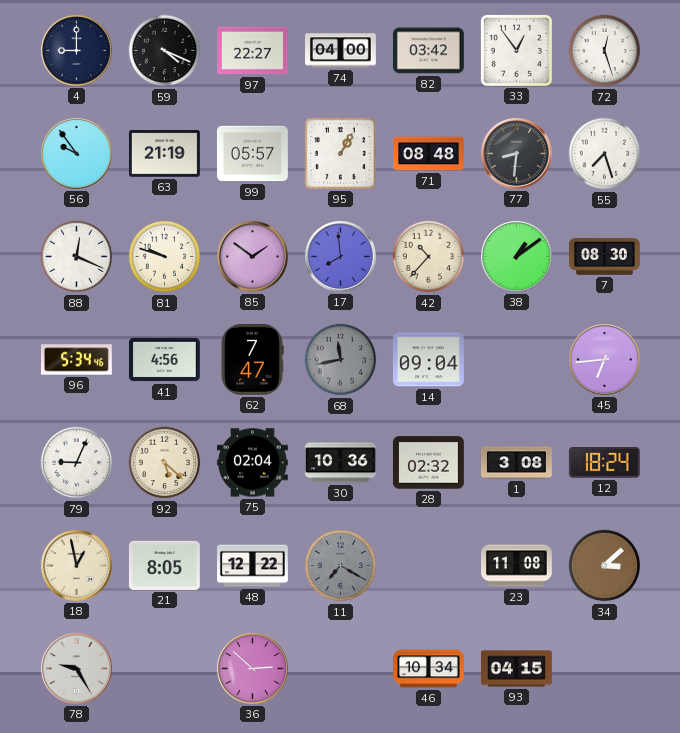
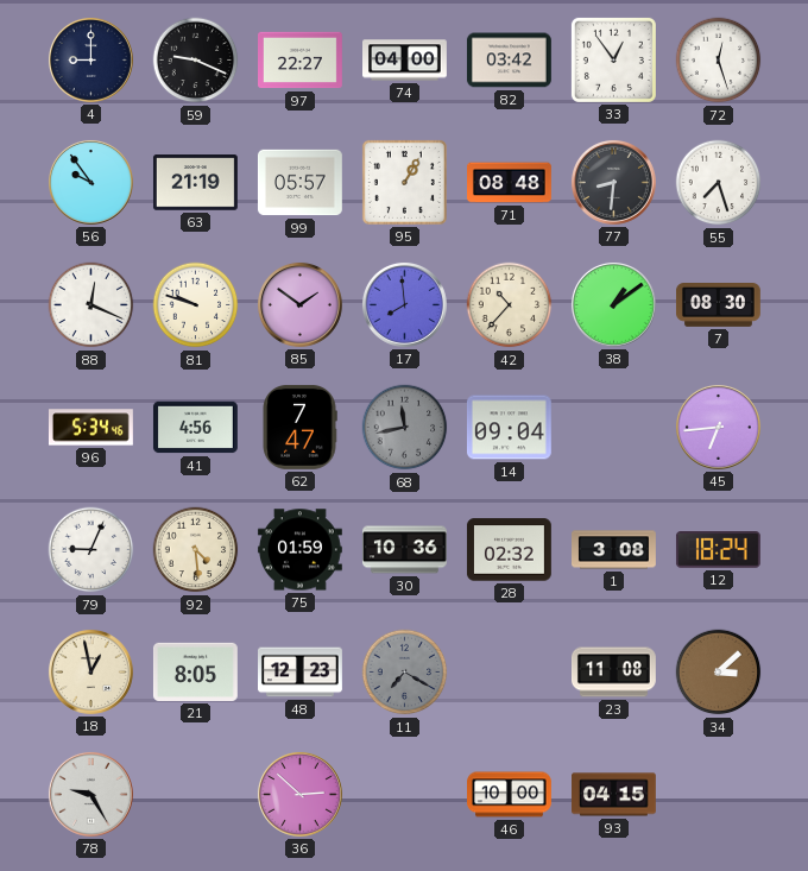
59: 4:19 -> 9:19 (196, 61)
92: 5:22 -> 4:29 (196, 550)
75: 02:04 -> 01:59 (301, 550)
48: 12:22 -> 12:23 (301, 673)
46: 10:34 -> 10:00 (510, 795)
